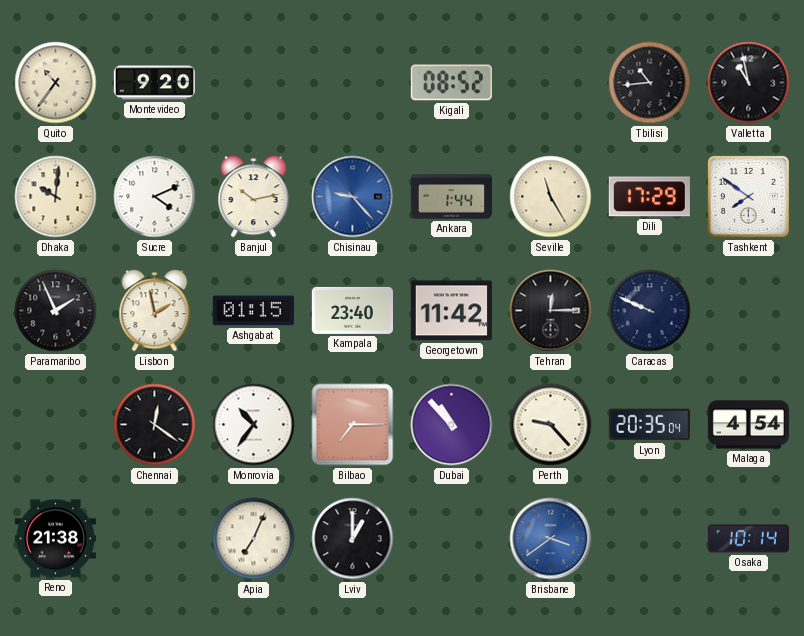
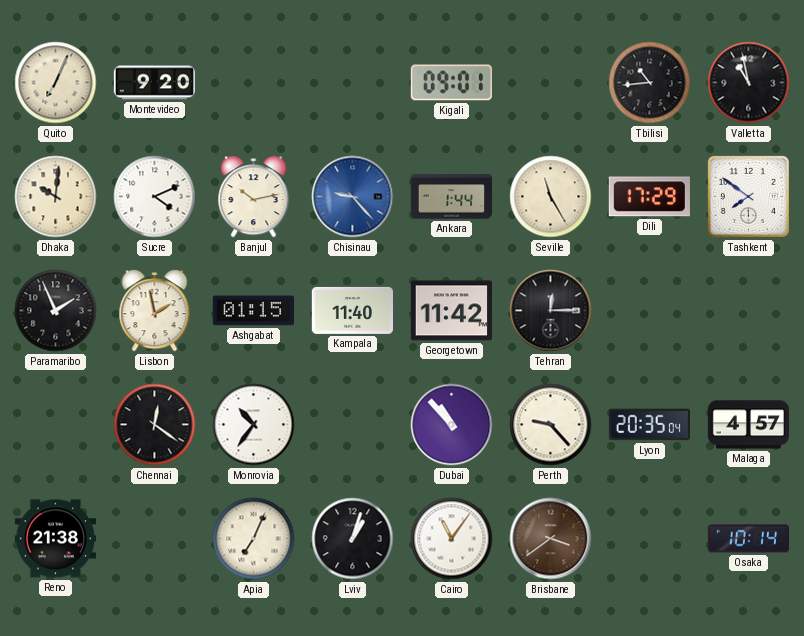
Quito: 10:36 -> 7:04 (56, 83)
Kigali: 08:52 -> 09:01 (451, 83)
Kampala: 23:40 -> 11:40 (352, 310)
Caracas: 9:49 -> none (650, 311)
Bilbao: 7:15 -> none (353, 425)
Malaga: 4:54 -> 4:57 (748, 425)
Lviv: 1:00 -> 1:03 (353, 539)
Cairo: none -> 11:06 (452, 539)
Brisbane dial: blue -> brown (551, 539)
